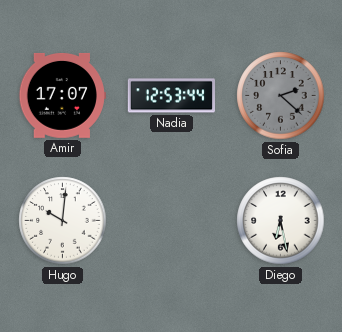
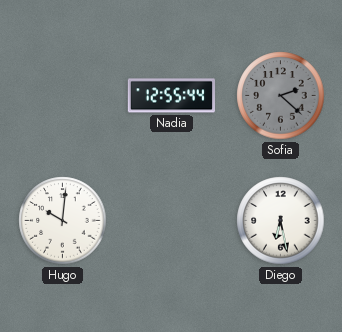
Amir: 17:07 -> none (62, 95)
Nadia: 12:53 -> 12:55 (171, 96)
